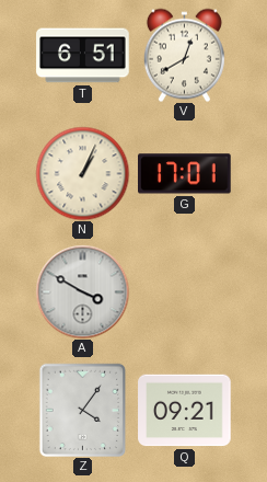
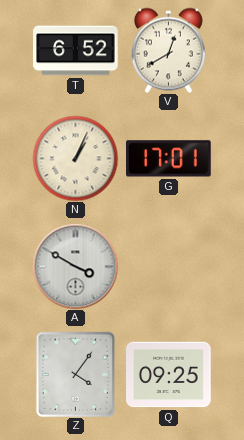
T: 6:51 -> 6:52 (76, 51)
Q: 09:21 -> 09:25 (169, 375)
